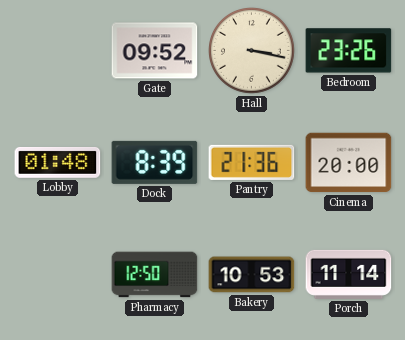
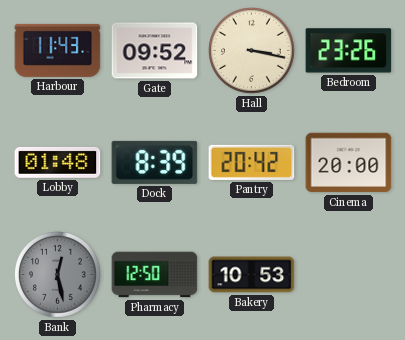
Harbour: none -> 11:43 (58, 50)
Pantry: 21:36 -> 20:42 (252, 162)
Bank: none -> 12:28 (58, 275)
Porch: 11:14 -> none (349, 274)
